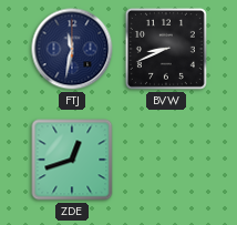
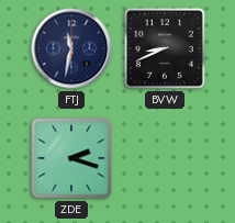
ZDE: 12:42 -> 2:18 (71, 158)
